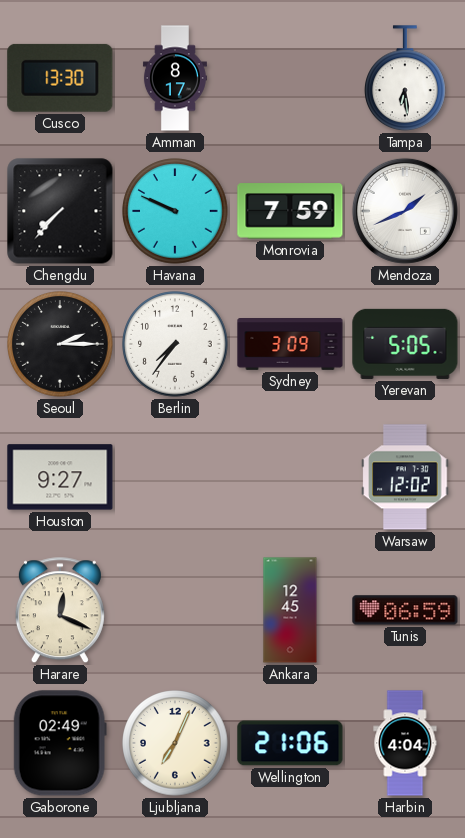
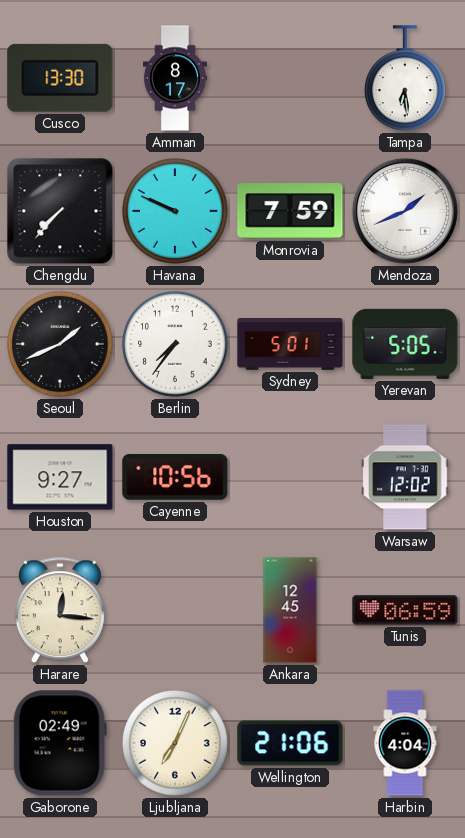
Seoul: 2:15 -> 1:41 (60, 344)
Sydney: 3:09 -> 5:01 (290, 345)
Cayenne: none -> 10:56 (175, 478)
Harare: 12:19 -> 12:16 (60, 611)
